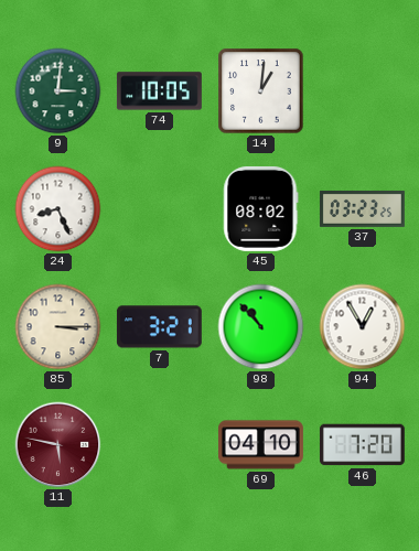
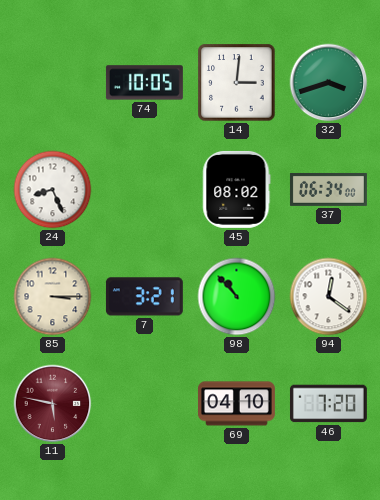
9: 3:01 -> none (58, 91)
14: 1:01 -> 3:01 (237, 83)
32: none -> 3:42 (329, 83)
37: 03:23 -> 06:34 (328, 189)
94: 12:55 -> 12:21 (329, 297)
